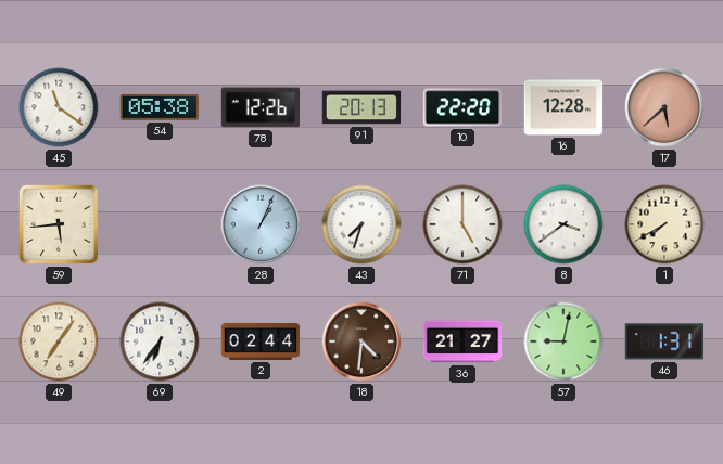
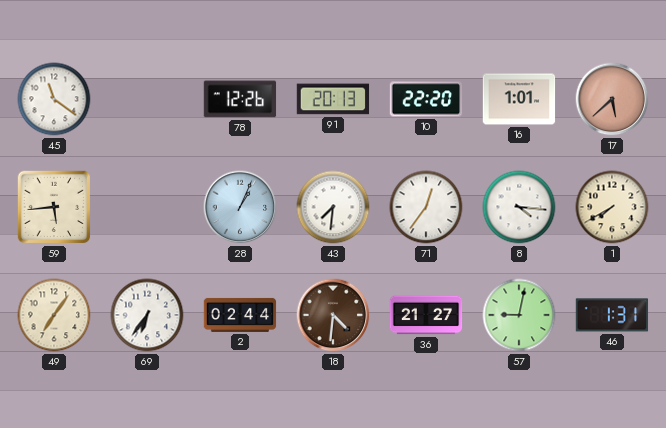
54: 05:38 -> none (160, 107)
16: 12:28 -> 1:01 (519, 99)
43: 7:33 -> 7:31 (333, 207)
71: 5:00 -> 12:36 (426, 207)
8: 3:39 -> 4:16 (519, 207)
